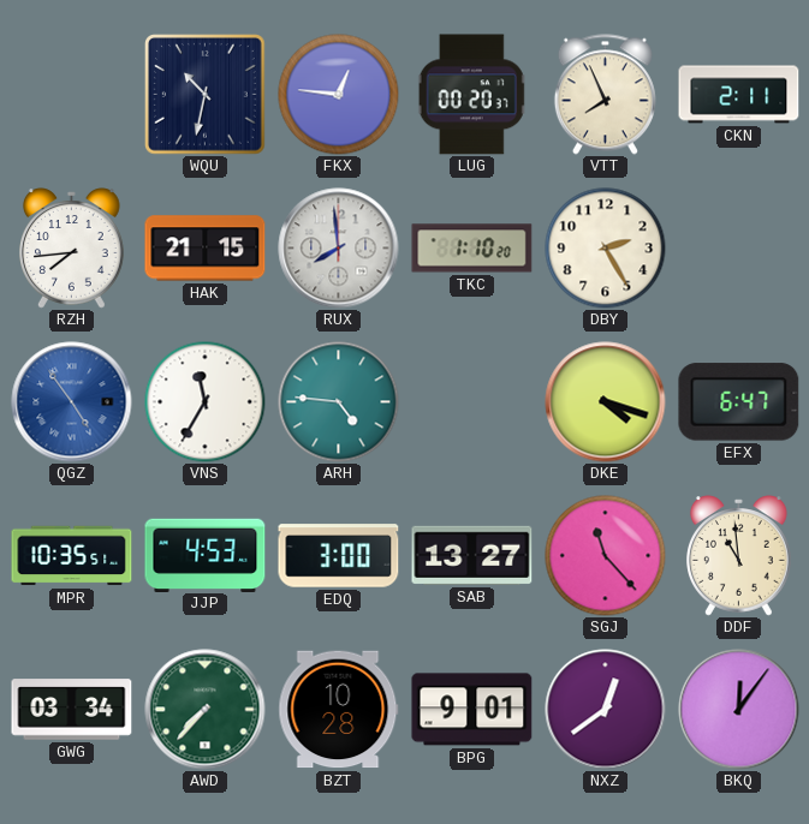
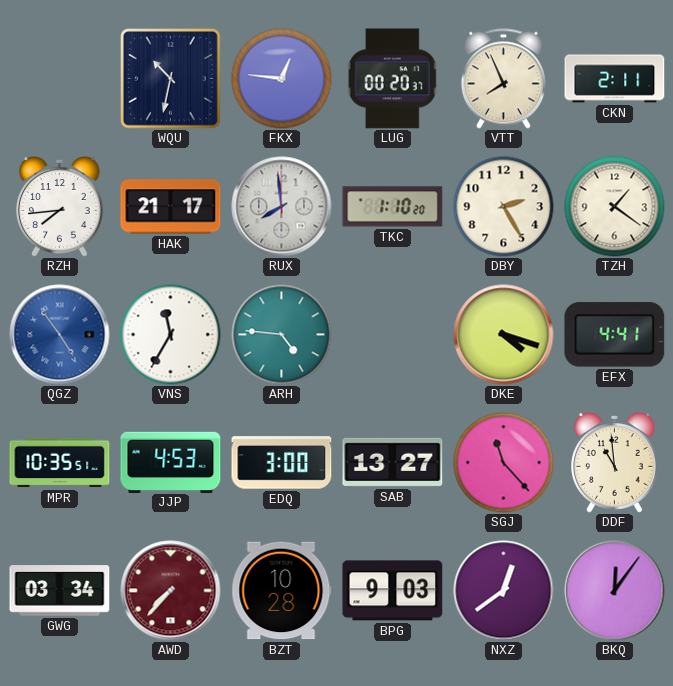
HAK: 21:15 -> 21:17 (171, 207)
TZH: none -> 1:21 (615, 207)
EFX: 6:47 -> 4:41 (615, 335)
AWD dial: green -> burgundy (171, 591)
BPG: 9:01 -> 9:03 (393, 591)
